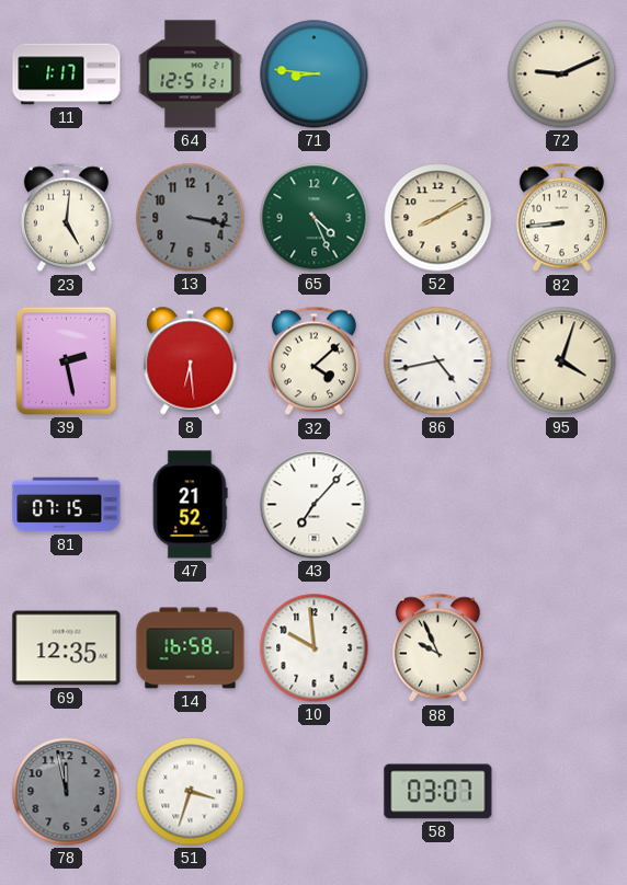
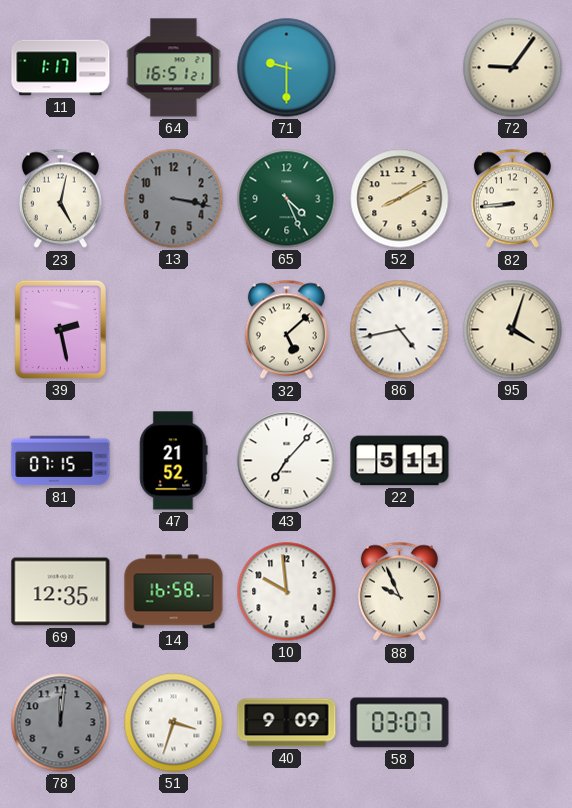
64: 12:51 -> 16:51 (174, 68)
71: 8:46 -> 9:30 (287, 68)
72: 9:11 -> 9:06 (513, 68)
23: 5:01 -> 5:02 (60, 199)
8: 6:29 -> none (191, 361)
32: 4:08 -> 5:08 (286, 330)
22: none -> 5:11 (400, 461)
78: 11:58 -> 12:01 (61, 723)
40: none -> 9:09 (287, 723)
